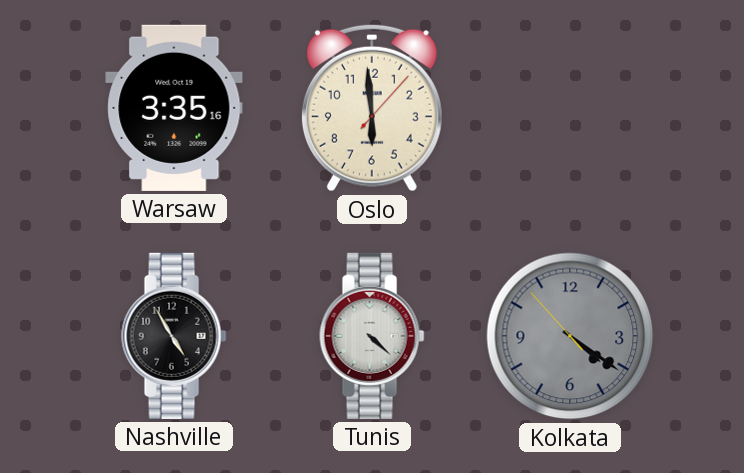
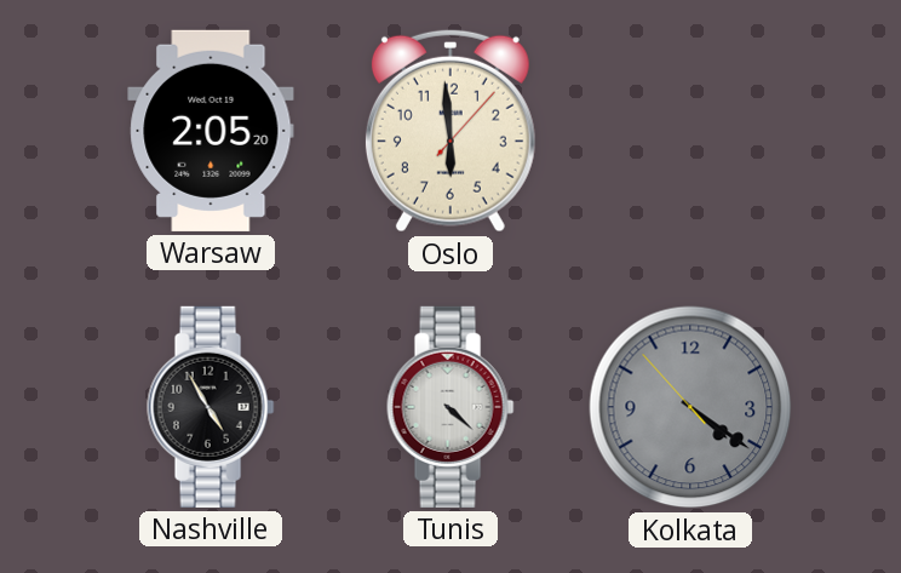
Warsaw: 3:35 -> 2:05 (211, 131)
